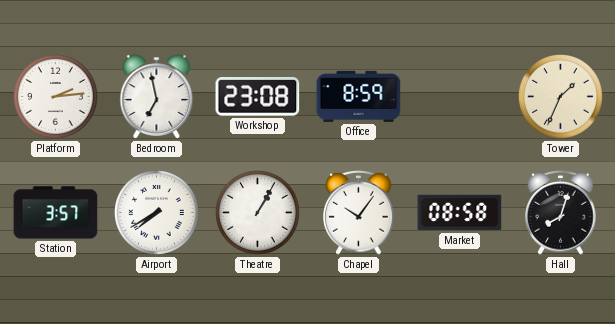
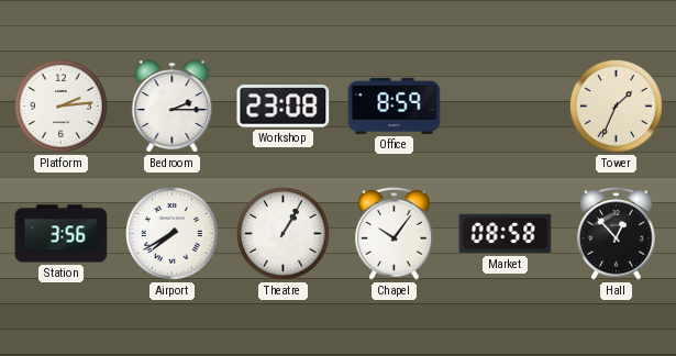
Bedroom: 6:58 -> 2:15 (173, 107)
Station: 3:57 -> 3:56 (62, 234)
Hall: 8:03 -> 12:53 (617, 234)
